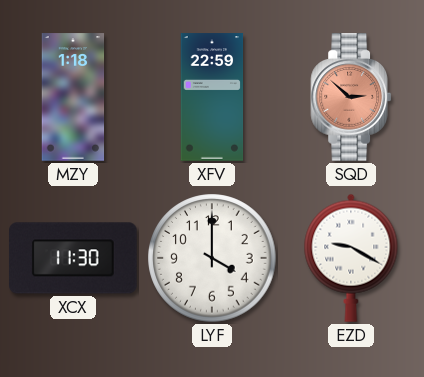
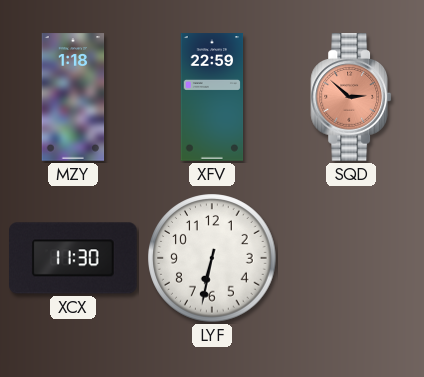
LYF: 4:00 -> 6:32 (212, 258)
EZD: 9:20 -> none (351, 258)
